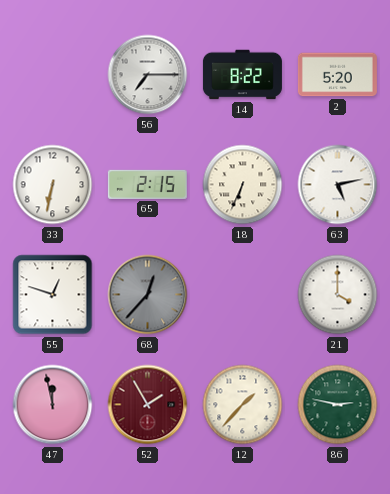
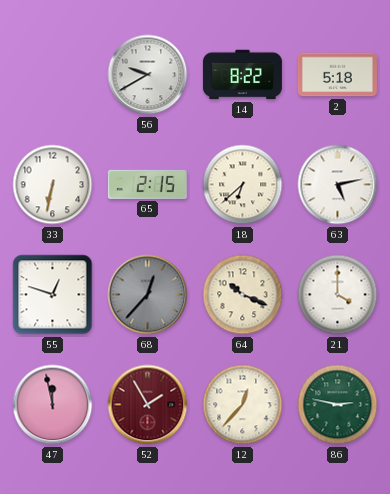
56: 7:15 -> 9:40 (148, 75)
2: 5:20 -> 5:18 (337, 75)
18: 6:34 -> 6:38 (243, 185)
64: none -> 10:19 (243, 295)
12: 1:37 -> 12:37 (243, 405)
